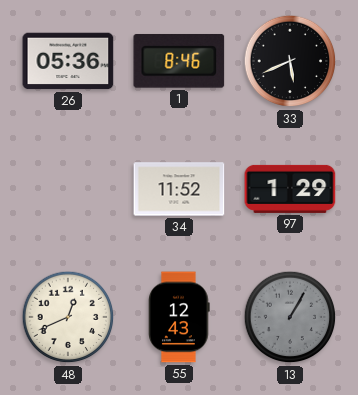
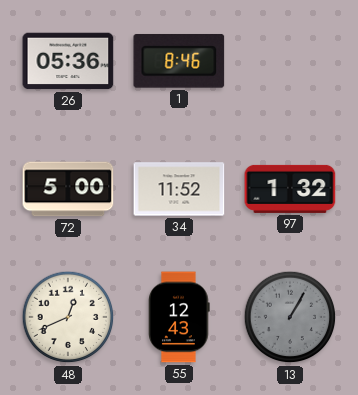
33: 5:41 -> none (290, 61)
72: none -> 5:00 (68, 189)
97: 1:29 -> 1:32 (290, 189)
